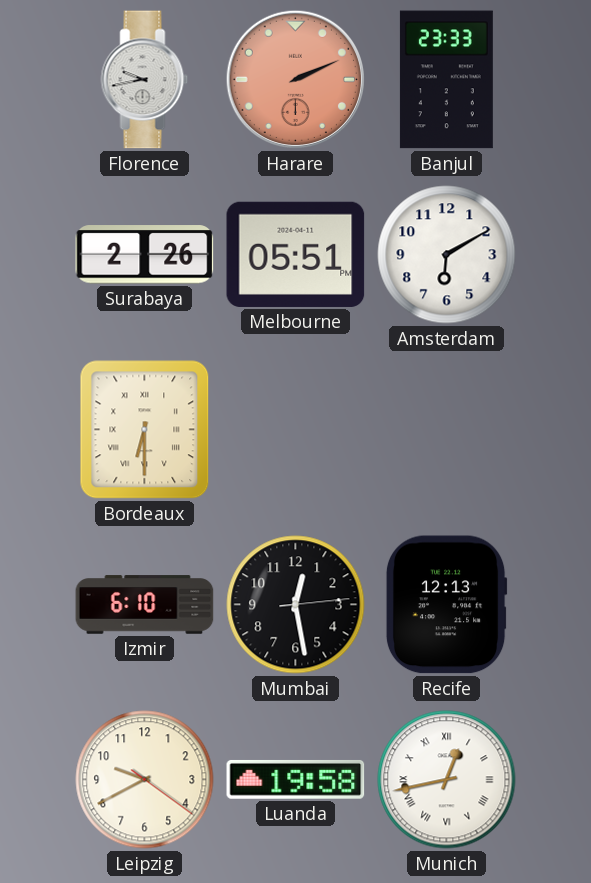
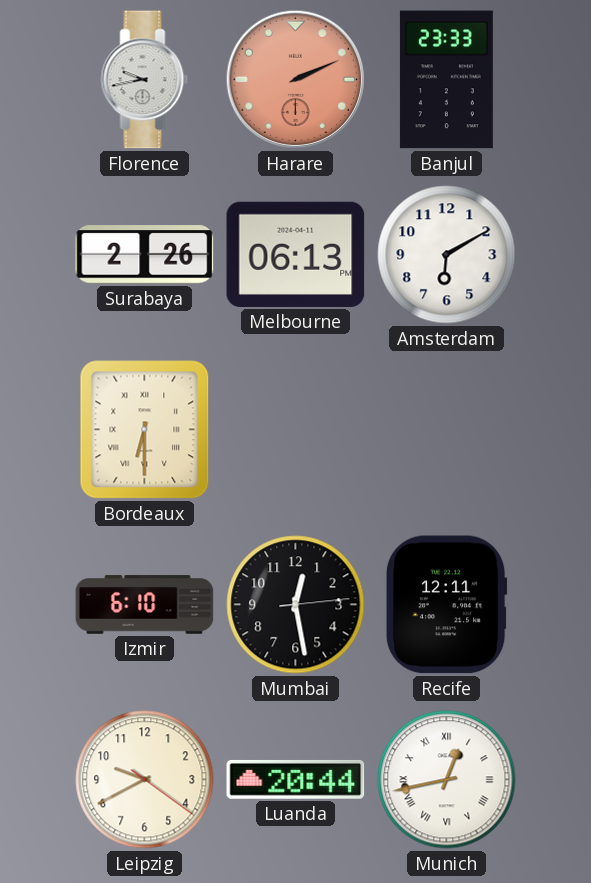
Melbourne: 05:51 -> 06:13 (296, 254)
Recife: 12:13 -> 12:11 (446, 605)
Luanda: 19:58 -> 20:44 (296, 779)
